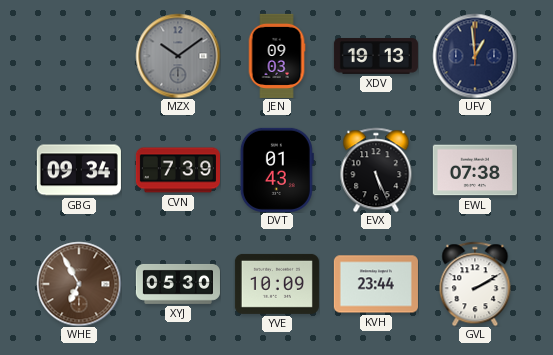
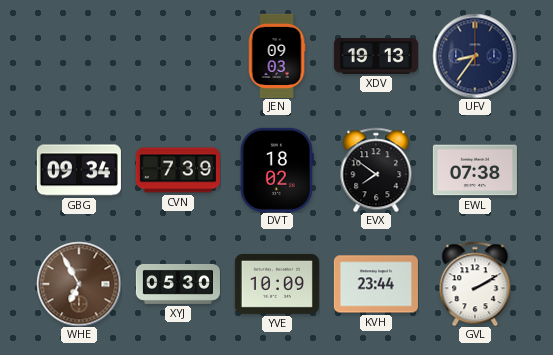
MZX: 10:09 -> none (178, 56)
UFV: 12:59 -> 8:36 (475, 56)
DVT: 01:43 -> 18:02 (277, 170)
EVX: 5:26 -> 7:51 (376, 170)
